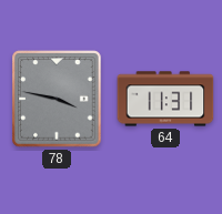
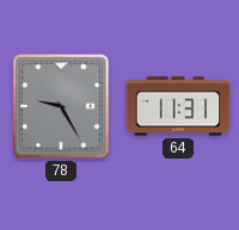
78: 3:47 -> 9:25 (61, 106)
